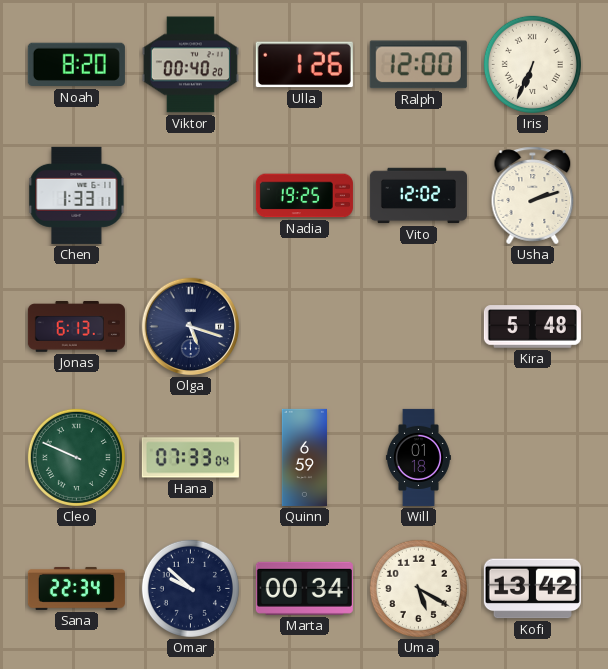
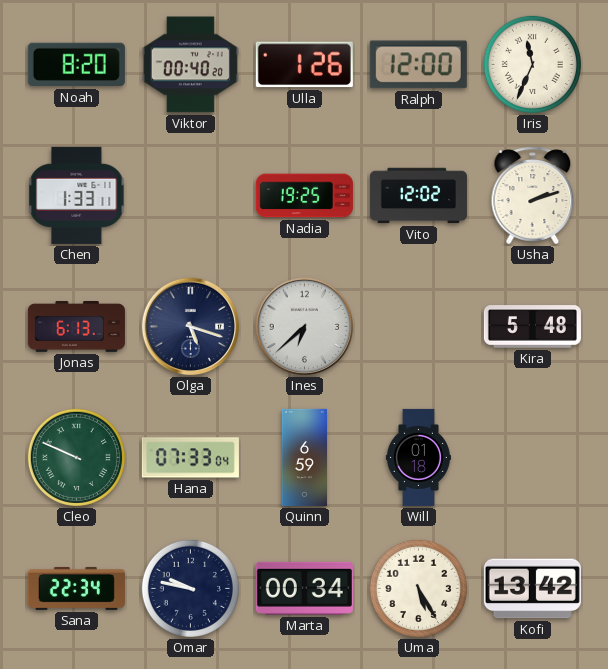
Iris: 6:34 -> 11:34 (532, 64)
Ines: none -> 6:38 (305, 327)
Omar: 9:52 -> 9:47 (190, 588)
Uma: 5:20 -> 5:25 (418, 588)
